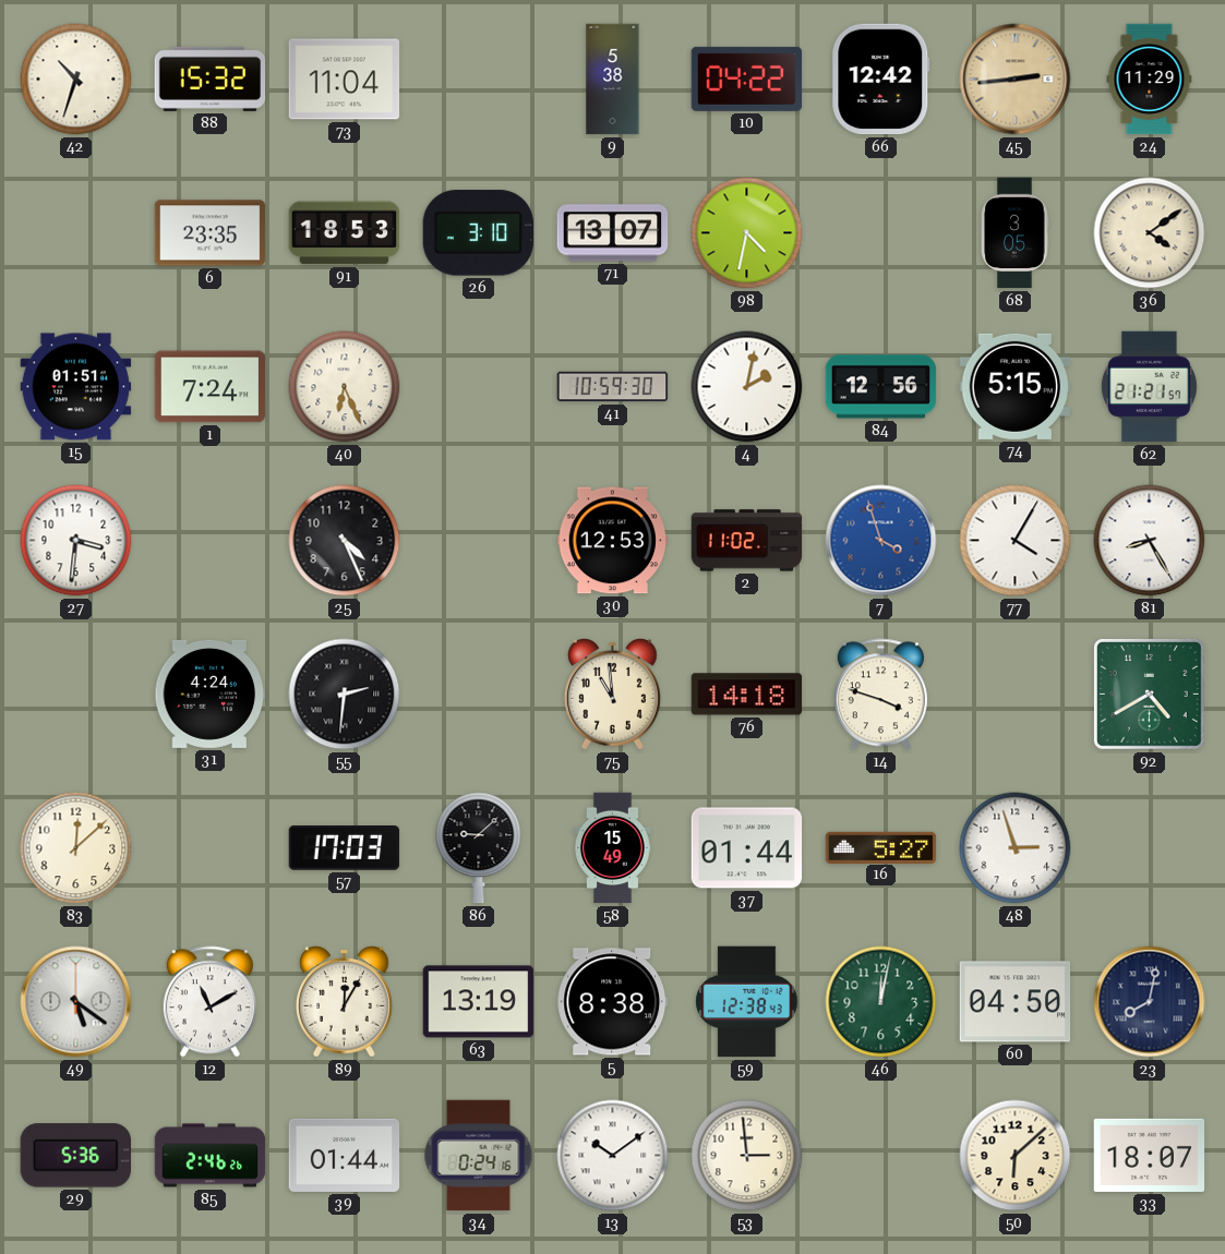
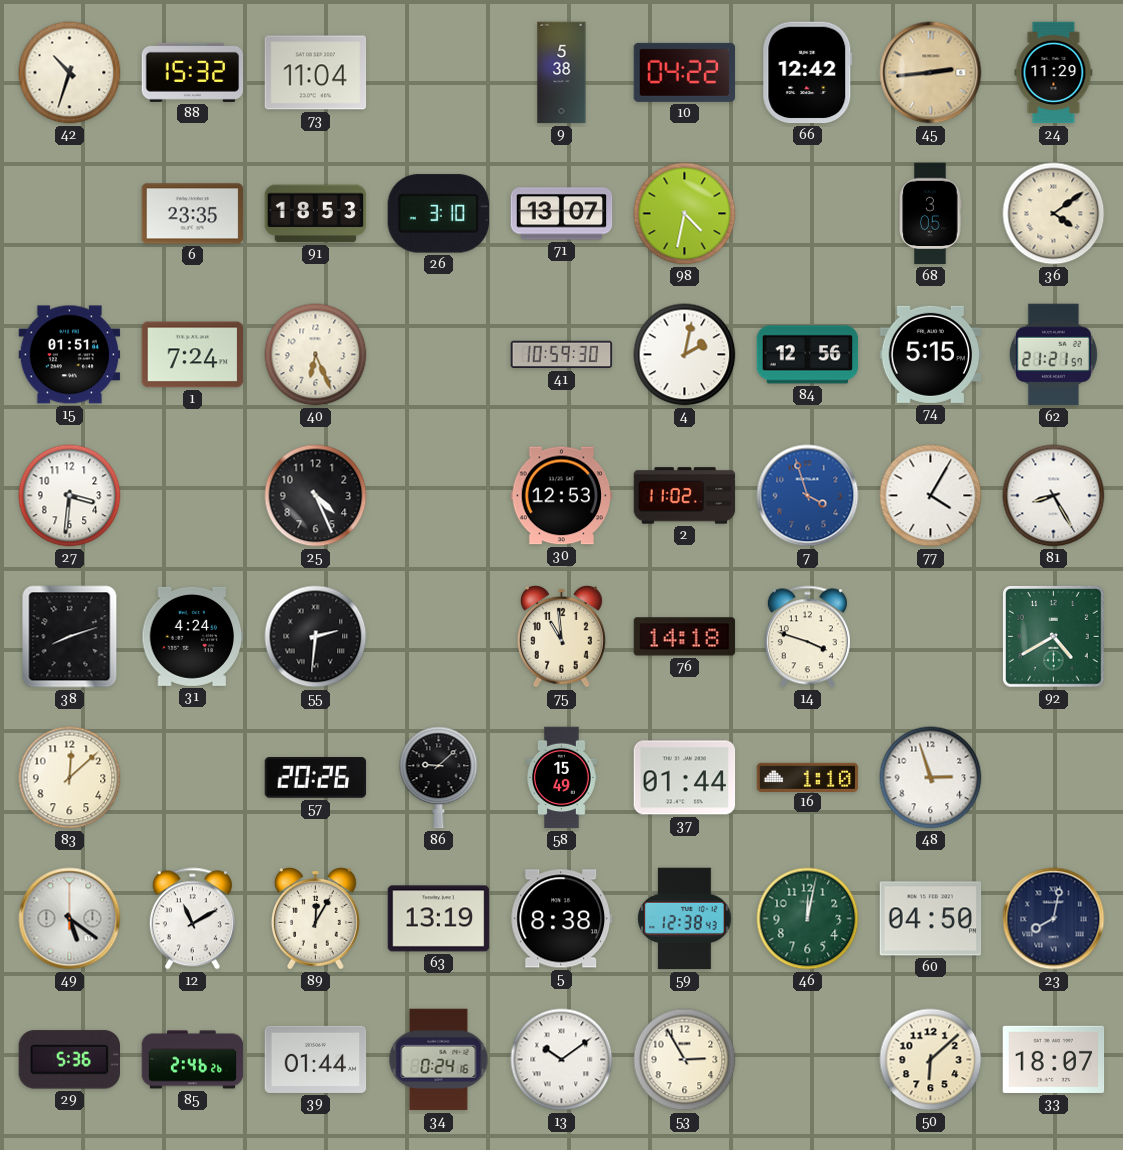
38: none -> 8:12 (70, 637)
57: 17:03 -> 20:26 (316, 778)
16: 5:27 -> 1:10 (808, 777)
53: 2:59 -> 2:55 (685, 1060)
